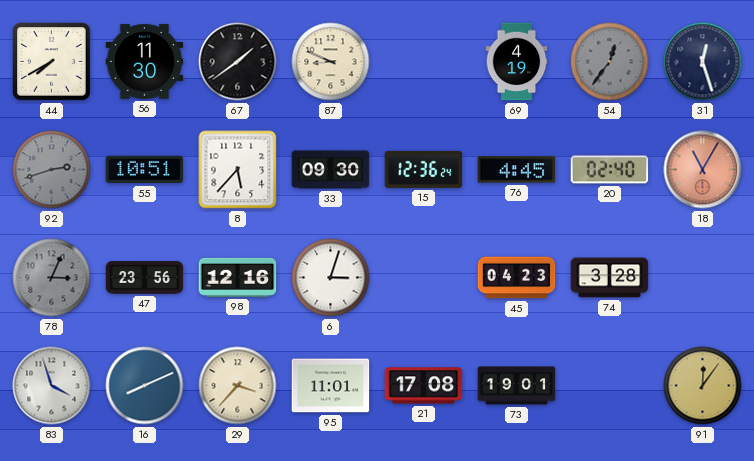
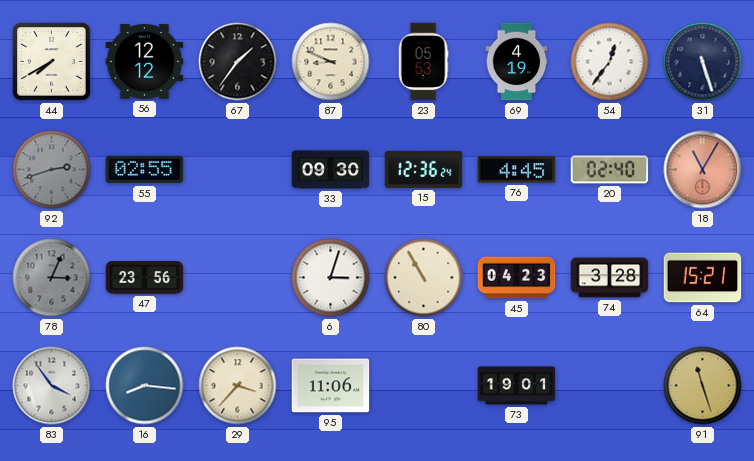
56: 11:30 -> 12:12 (145, 62)
67: 1:39 -> 1:36 (238, 62)
23: none -> 05:53 (423, 62)
54 dial: grey -> white (610, 62)
31: 12:27 -> 5:27 (703, 62)
55: 10:51 -> 02:55 (145, 170)
8: 5:37 -> none (238, 170)
98: 12:16 -> none (238, 277)
80: none -> 10:55 (424, 278)
64: none -> 15:21 (703, 278)
83: 3:57 -> 3:54 (52, 386)
16: 8:11 -> 8:16 (145, 386)
95: 11:01 -> 11:06 (331, 386)
21: 17:08 -> none (424, 386)
91: 12:06 -> 11:27 (703, 386)
